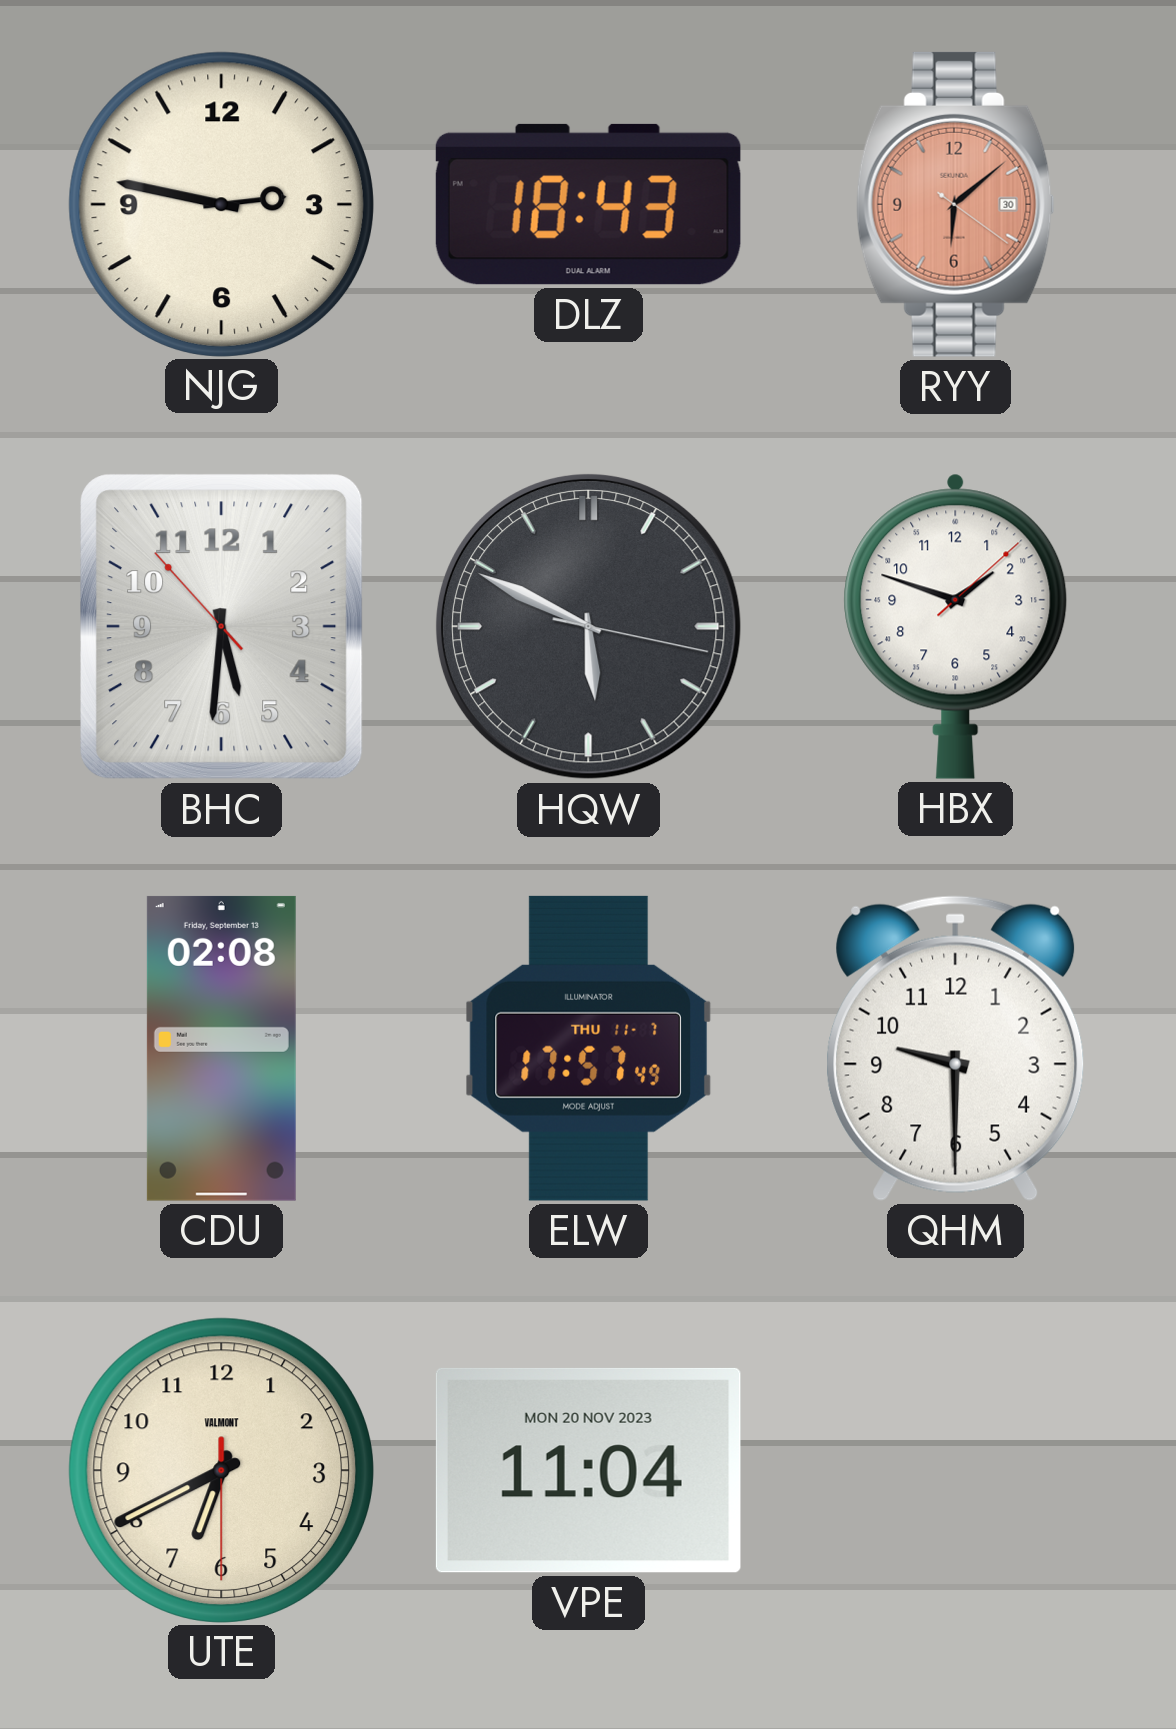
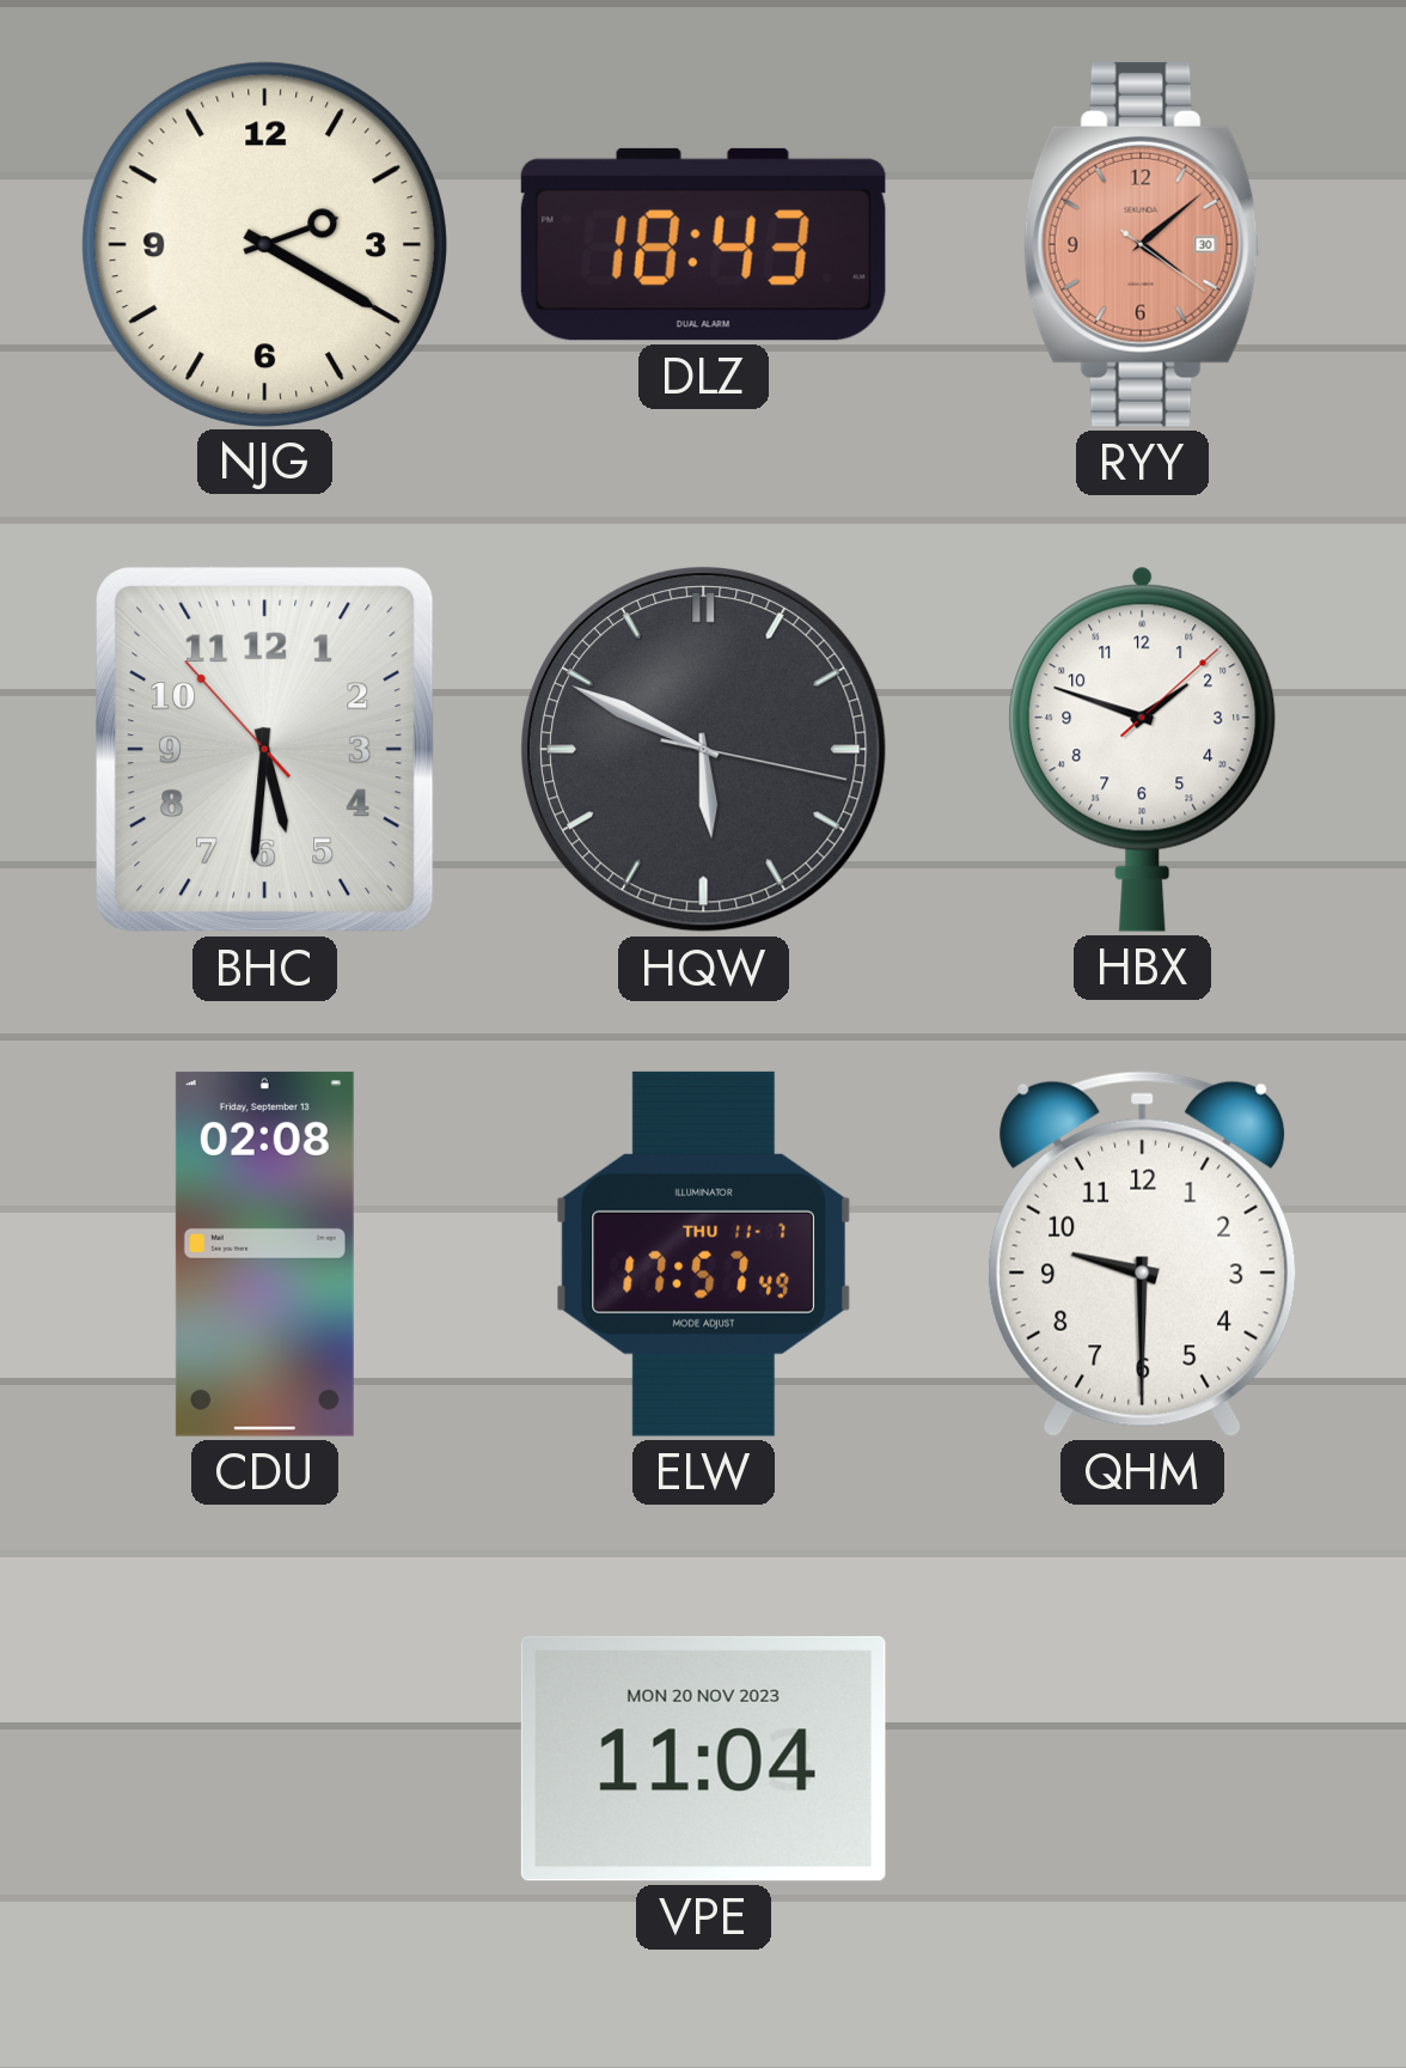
NJG: 2:47 -> 2:20 (264, 244)
RYY: 6:08 -> 4:08 (1142, 244)
UTE: 6:40 -> none (221, 1470)
